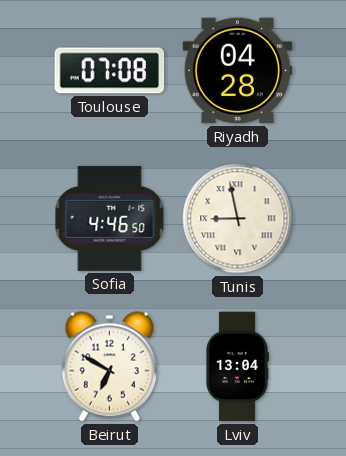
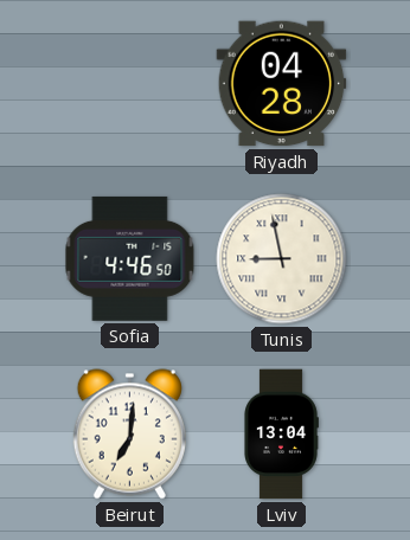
Toulouse: 07:08 -> none (110, 71)
Beirut: 6:50 -> 7:01 (129, 435)
